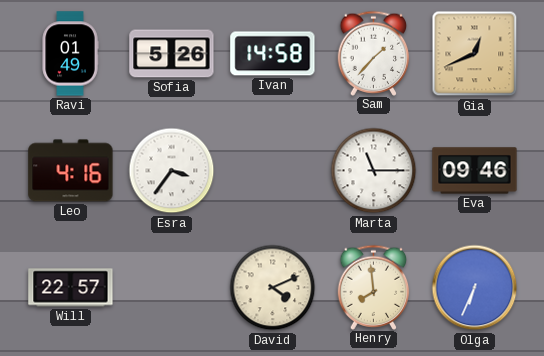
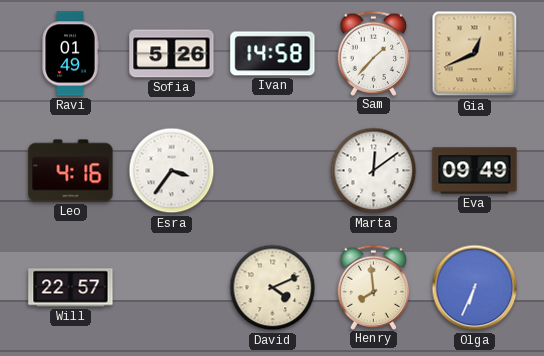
Marta: 11:15 -> 12:09 (374, 171)
Eva: 09:46 -> 09:49 (475, 171)
